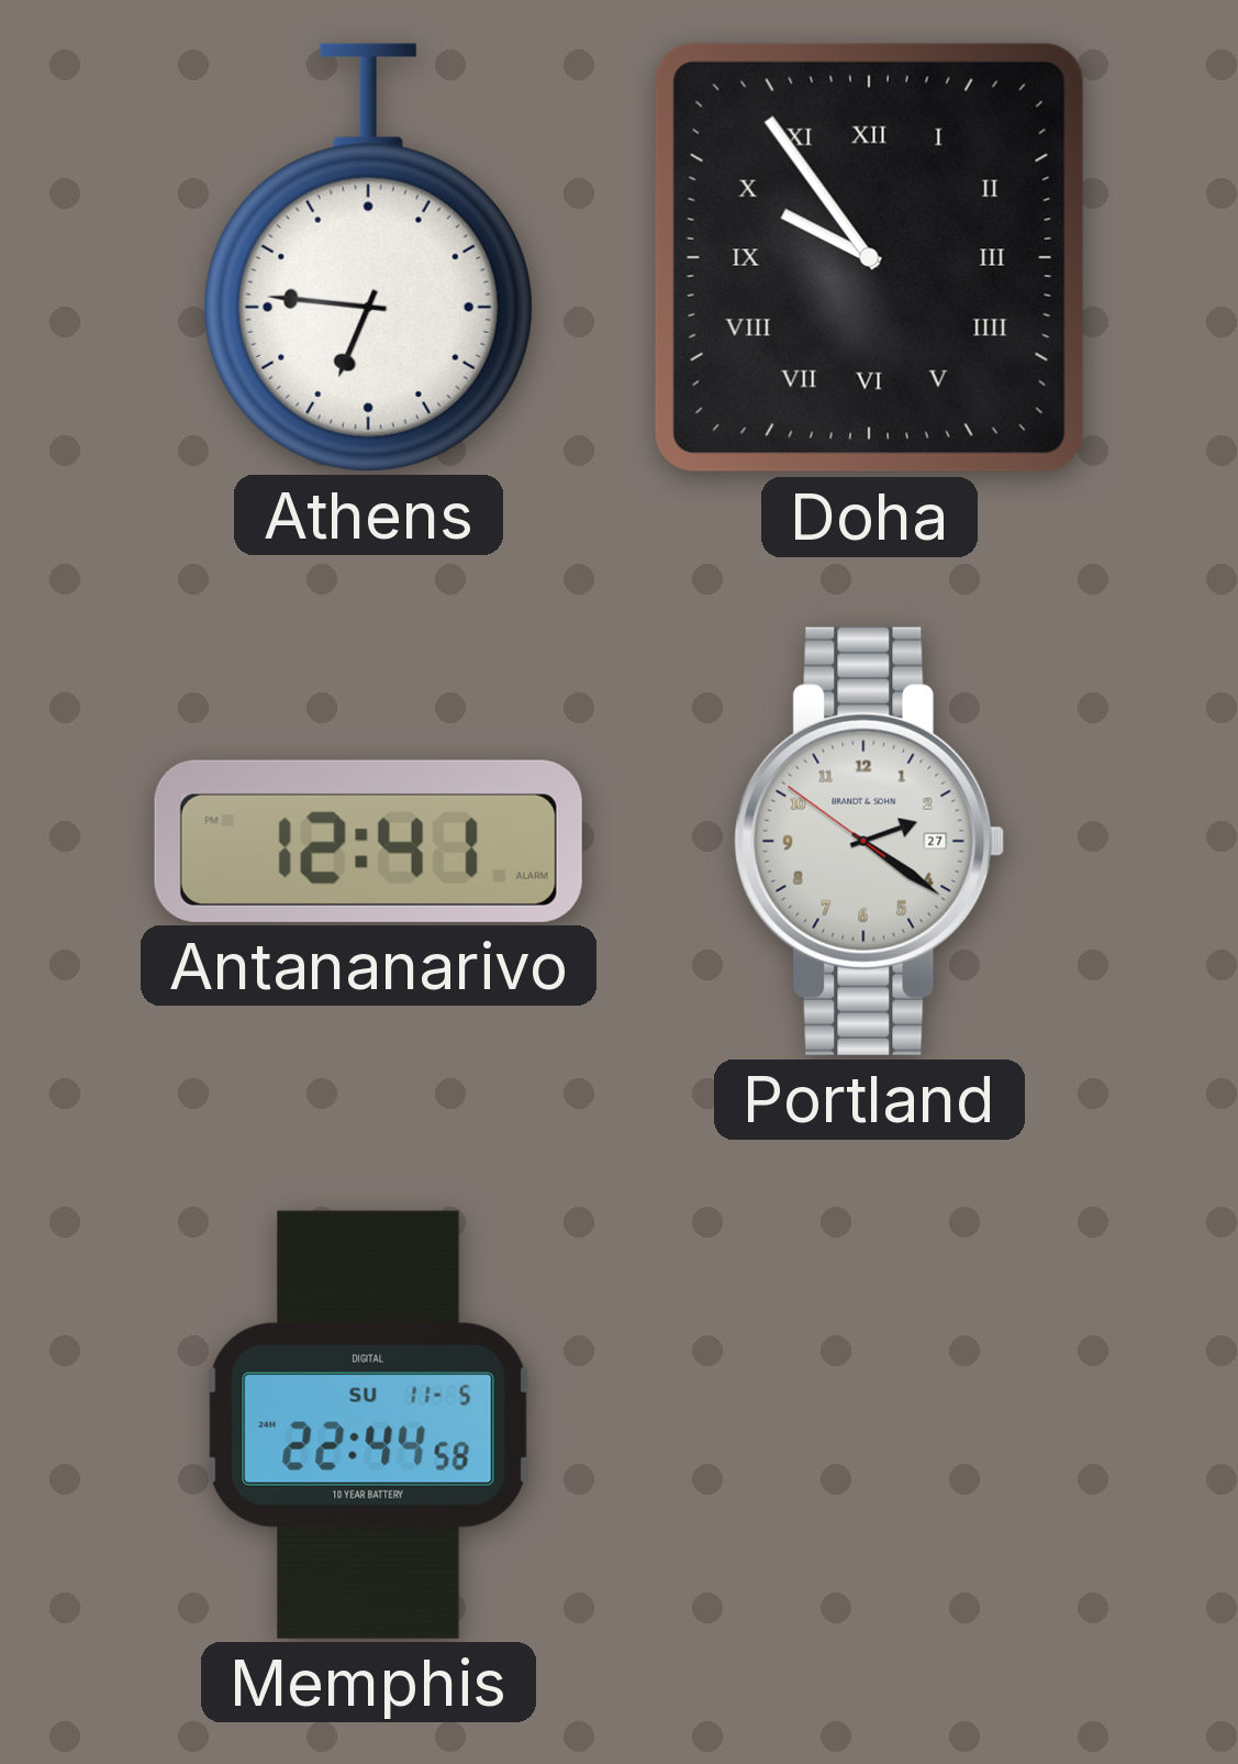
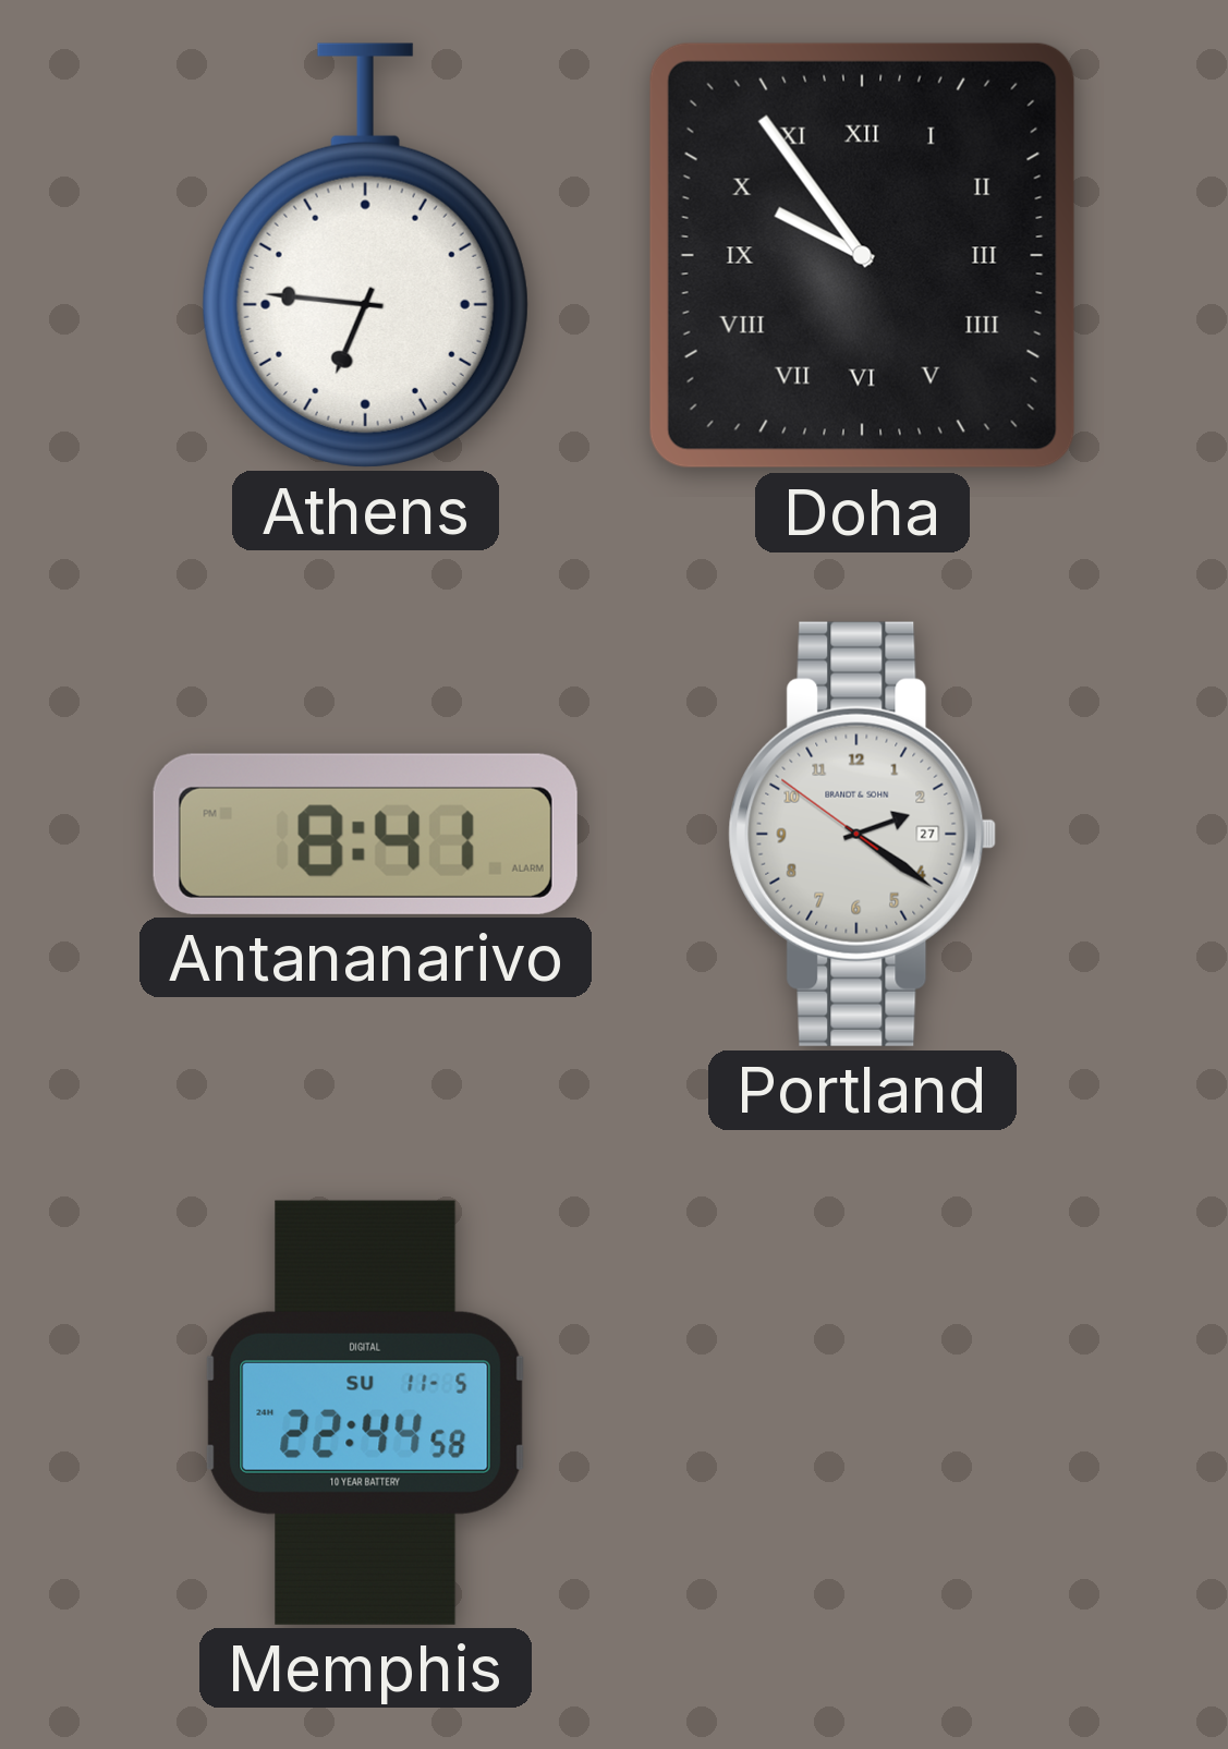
Antananarivo: 12:41 -> 8:41 (365, 834)
